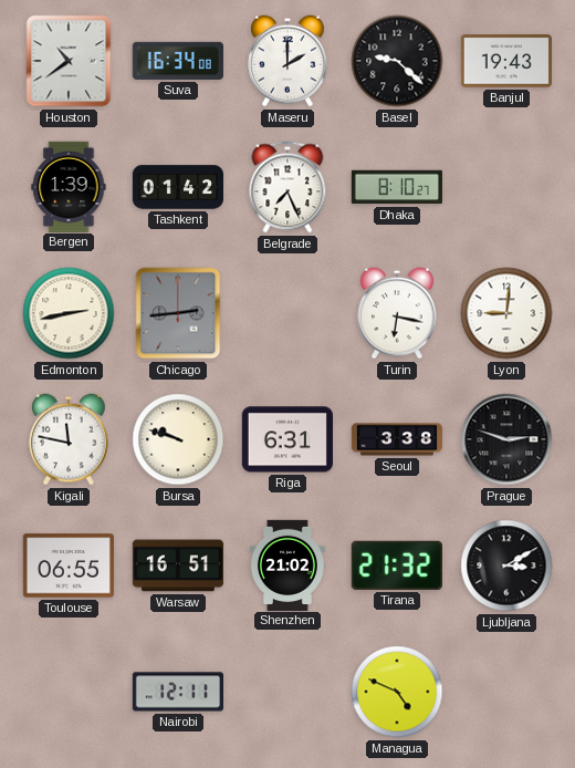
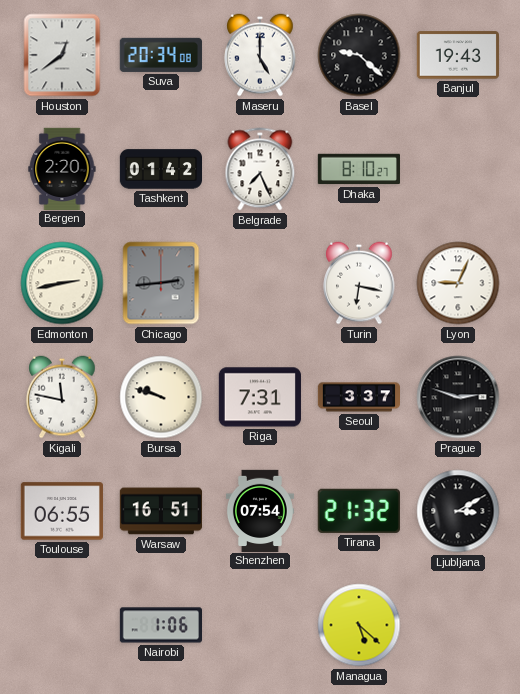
Houston: 10:39 -> 12:39 (62, 55)
Suva: 16:34 -> 20:34 (161, 55)
Maseru: 2:00 -> 5:00 (260, 55)
Bergen: 1:39 -> 2:20 (62, 168)
Lyon: 9:01 -> 9:04 (458, 283)
Riga: 6:31 -> 7:31 (260, 397)
Seoul: 3:38 -> 3:37 (358, 397)
Shenzhen: 21:02 -> 07:54 (260, 510)
Nairobi: 12:11 -> 1:06 (160, 625)
Managua: 4:49 -> 5:22 (359, 625)
